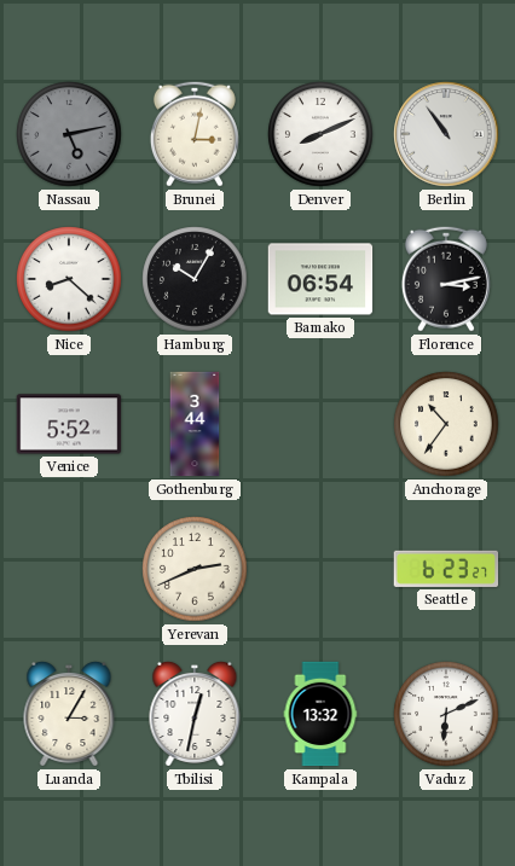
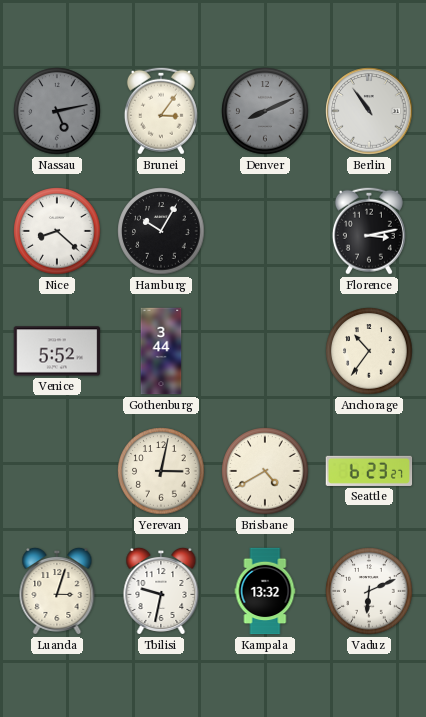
Brunei: 3:02 -> 3:06 (161, 111)
Denver dial: white -> grey (265, 111)
Bamako: 06:54 -> none (320, 279)
Yerevan: 2:41 -> 3:02 (161, 471)
Brisbane: none -> 4:40 (265, 471)
Luanda: 3:05 -> 3:03 (57, 591)
Tbilisi: 12:32 -> 9:32 (161, 591)
